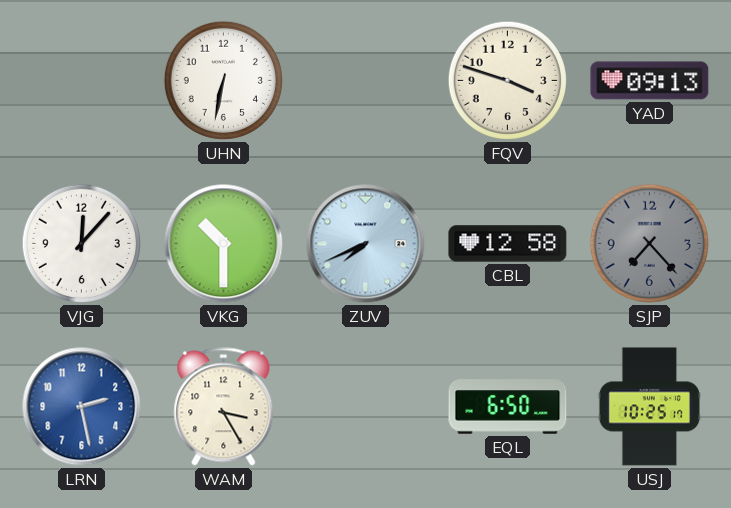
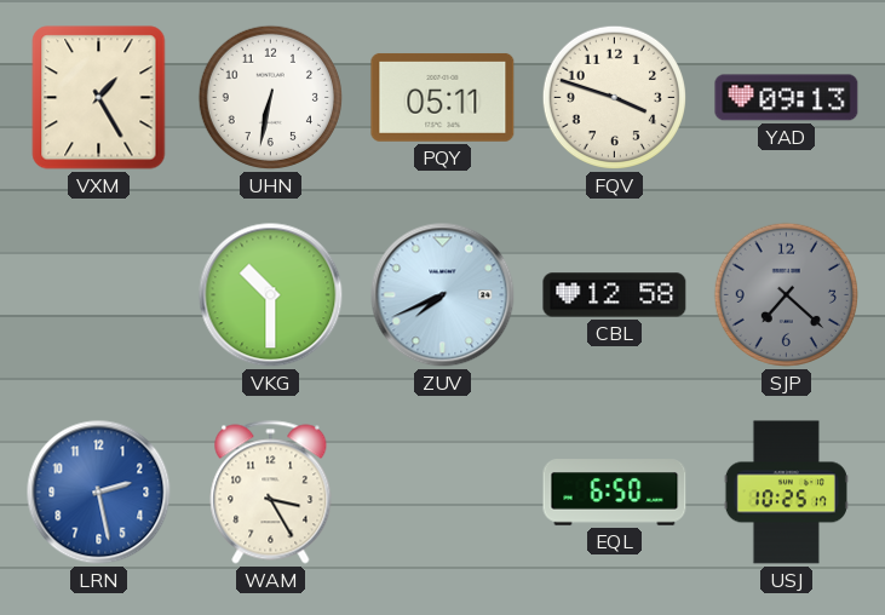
VXM: none -> 1:25 (99, 98)
PQY: none -> 05:11 (443, 97)
VJG: 12:07 -> none (81, 243)
SJP: 7:23 -> 7:22 (786, 294)
